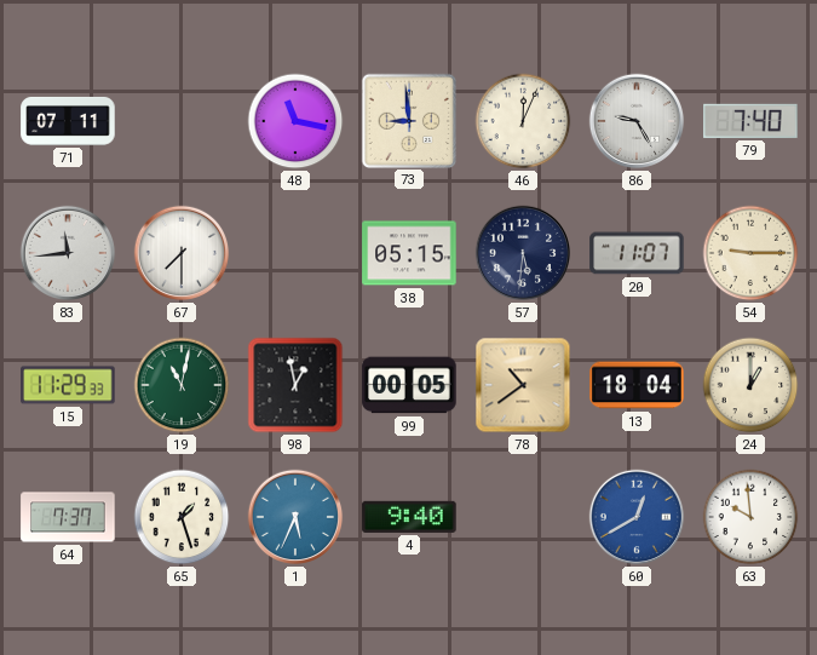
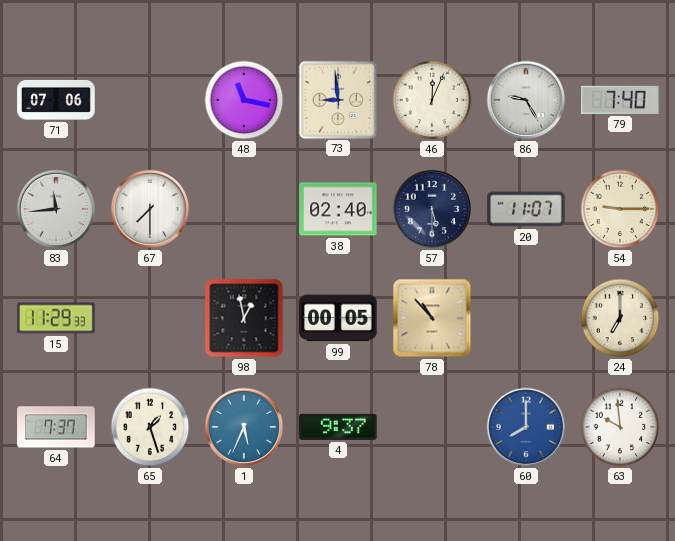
71: 07:11 -> 07:06 (56, 100)
38: 05:15 -> 02:40 (338, 209)
57: 5:31 -> 5:30 (432, 209)
19: 11:02 -> none (182, 385)
78: 10:39 -> 10:53 (432, 318)
13: 18:04 -> none (637, 385)
24: 1:00 -> 7:00 (620, 318)
4: 9:40 -> 9:37 (338, 427)
60: 12:40 -> 8:00 (526, 427)
